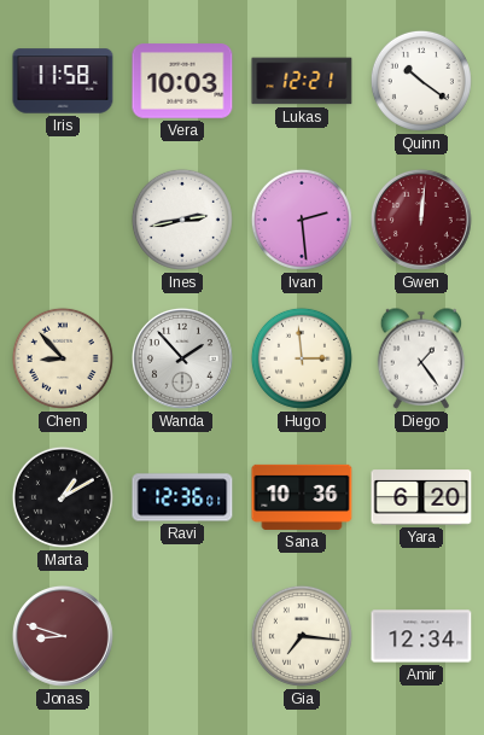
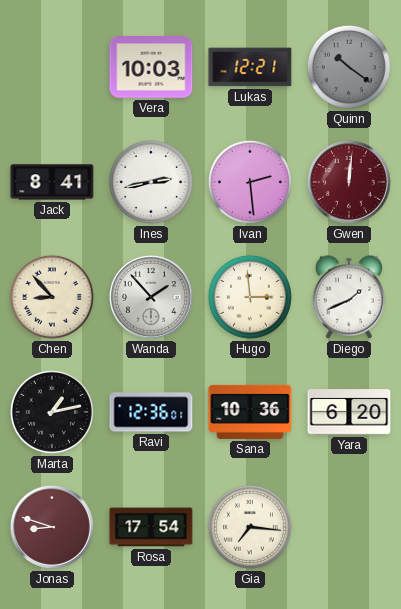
Iris: 11:58 -> none (63, 81)
Quinn dial: white -> grey (349, 67)
Jack: none -> 8:41 (52, 182)
Diego: 1:24 -> 1:41 (349, 297)
Marta: 1:10 -> 1:13 (52, 412)
Rosa: none -> 17:54 (151, 527)
Amir: 12:34 -> none (421, 636)
